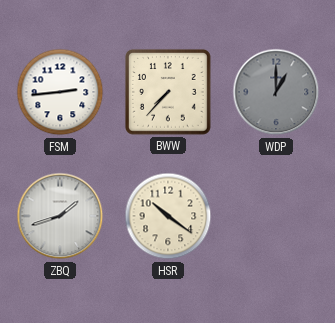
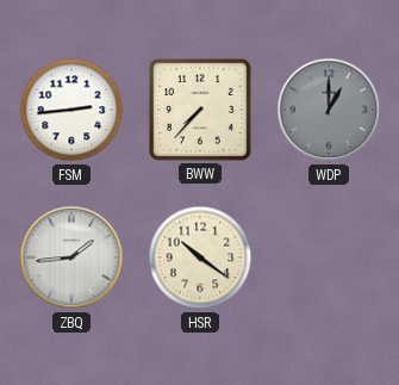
ZBQ: 1:42 -> 1:44 (71, 257)
